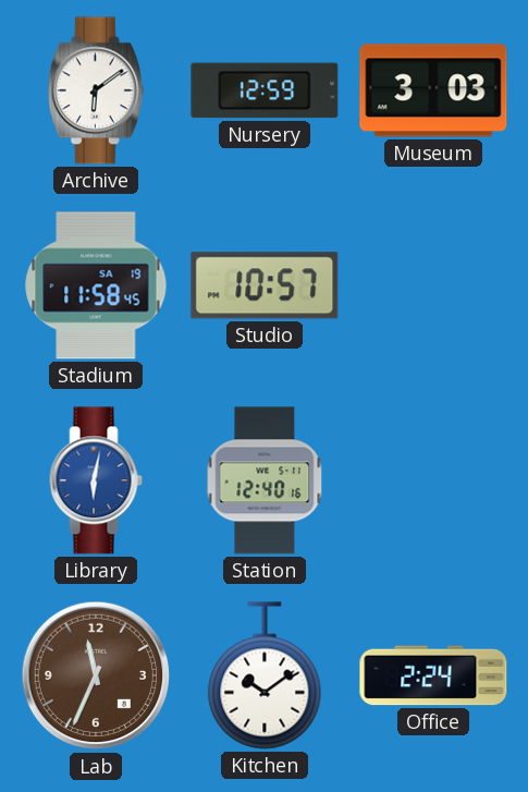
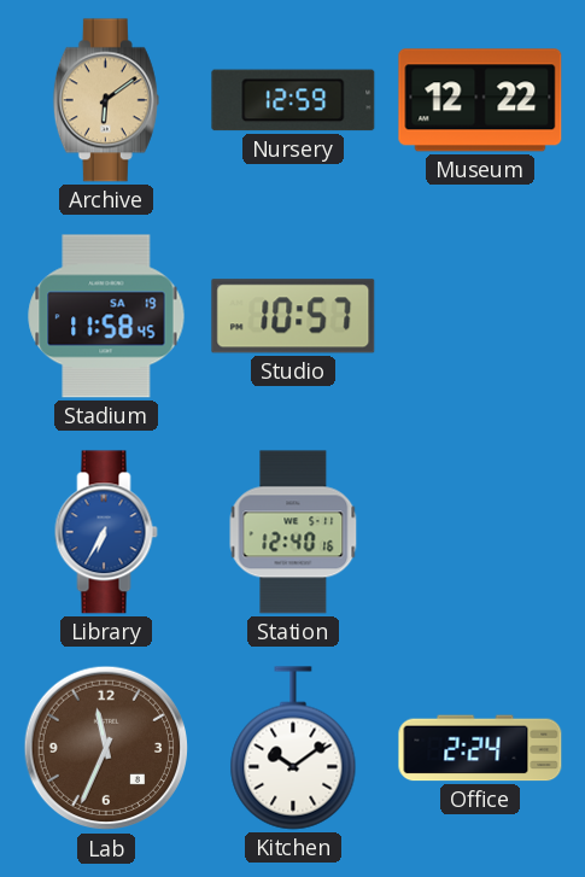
Archive dial: white -> champagne (106, 100)
Museum: 3:03 -> 12:22 (480, 100)
Library: 6:02 -> 6:35 (106, 532)
